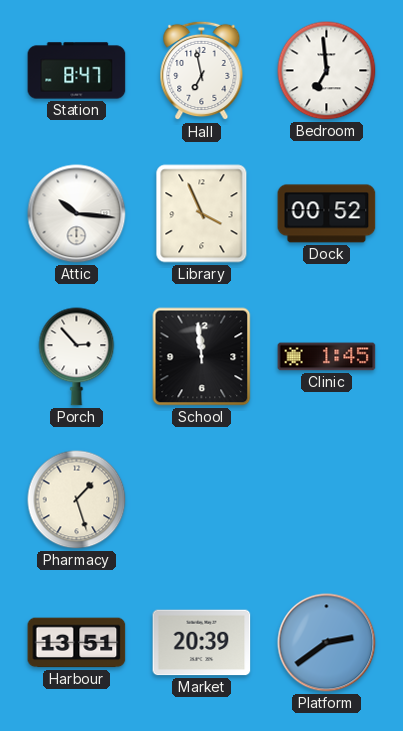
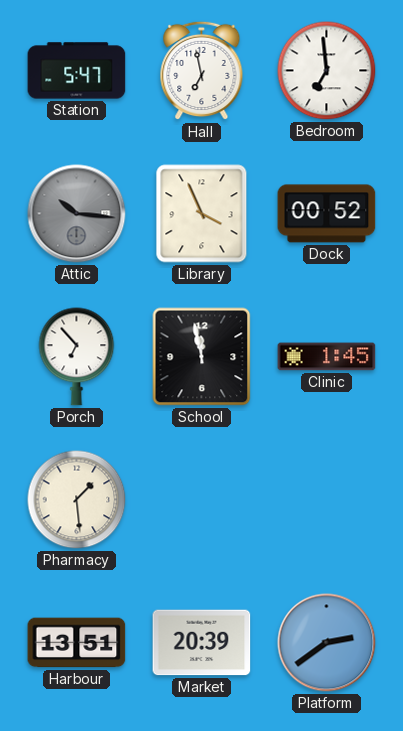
Station: 8:47 -> 5:47 (77, 71)
Attic dial: white -> grey (77, 214)
Porch: 2:53 -> 6:53 (77, 357)
School: 11:59 -> 11:58 (202, 357)
Pharmacy: 1:27 -> 1:29 (77, 500)
